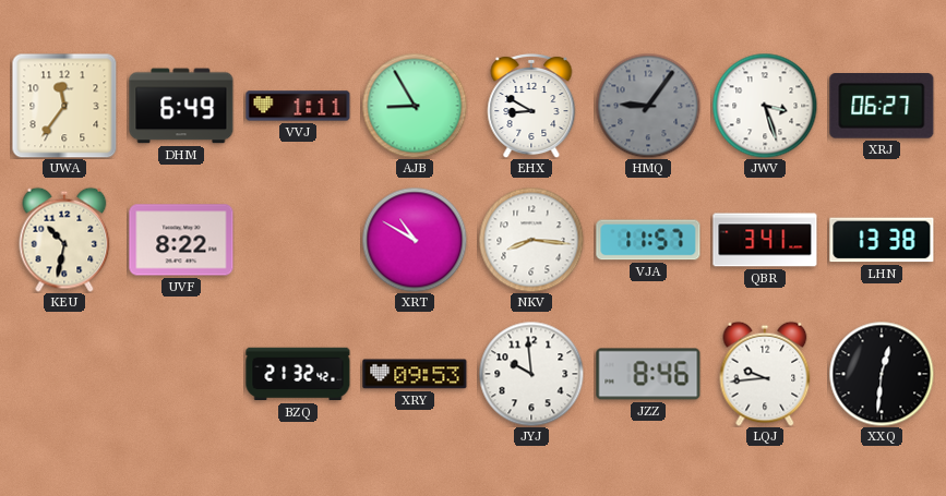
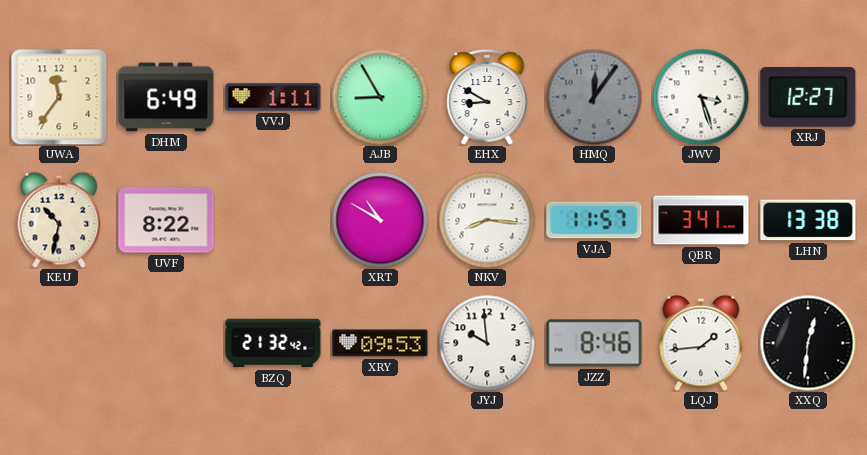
HMQ: 9:06 -> 12:06 (594, 97)
XRJ: 06:27 -> 12:27 (808, 98)
LQJ: 9:44 -> 1:44 (701, 343)
